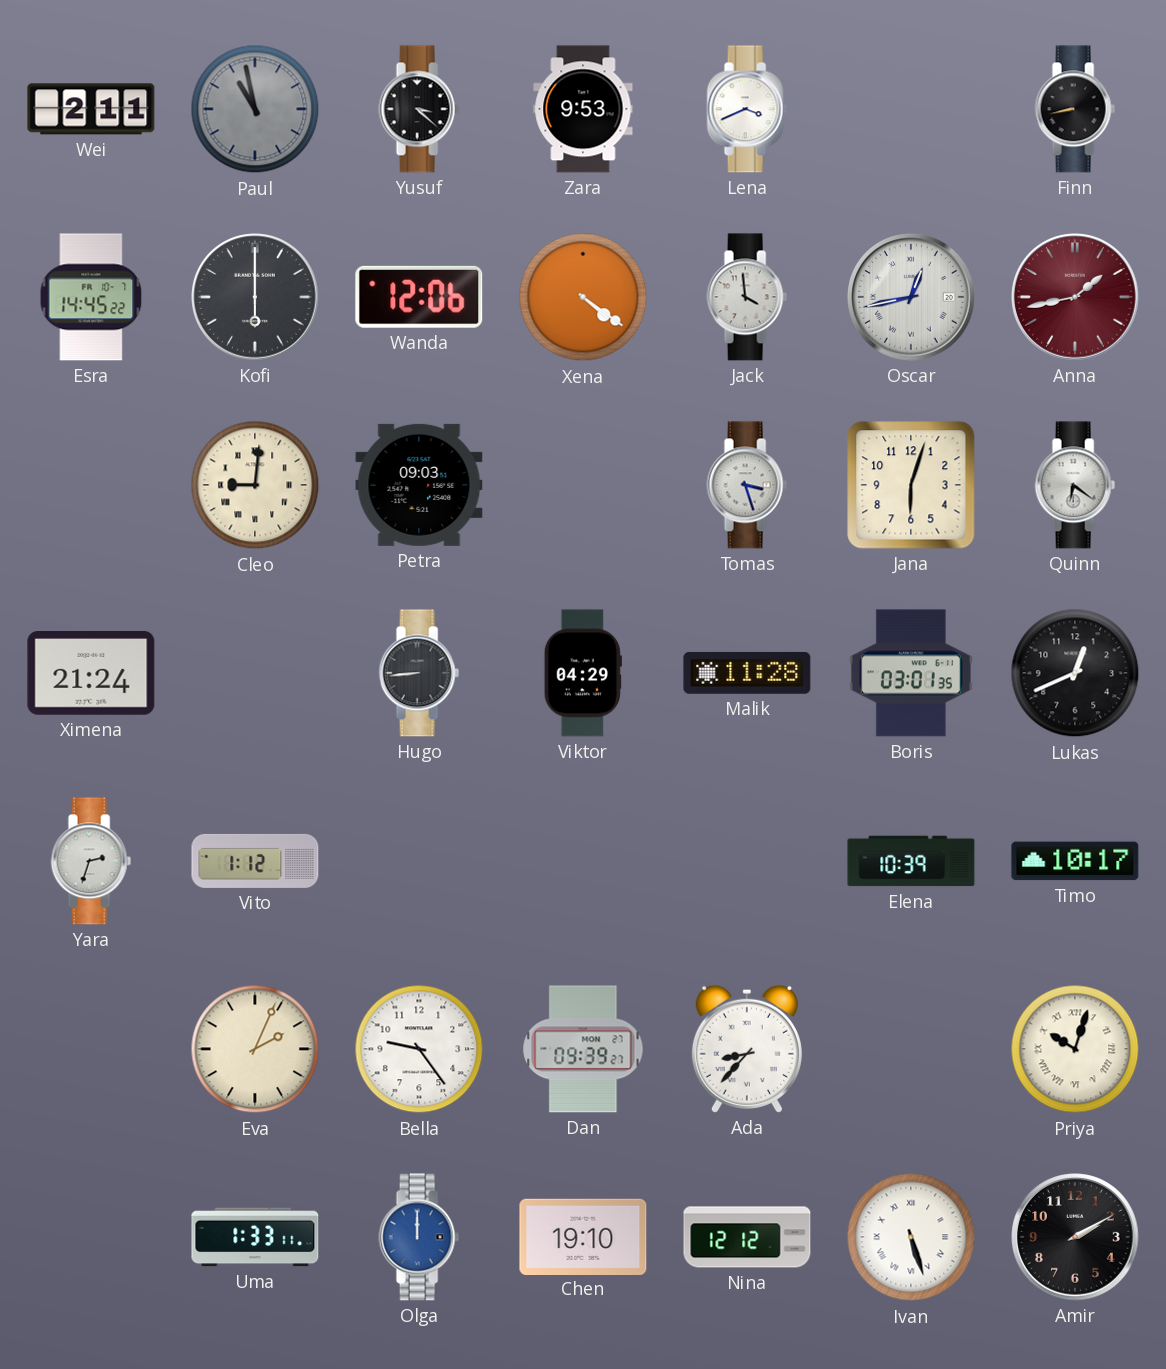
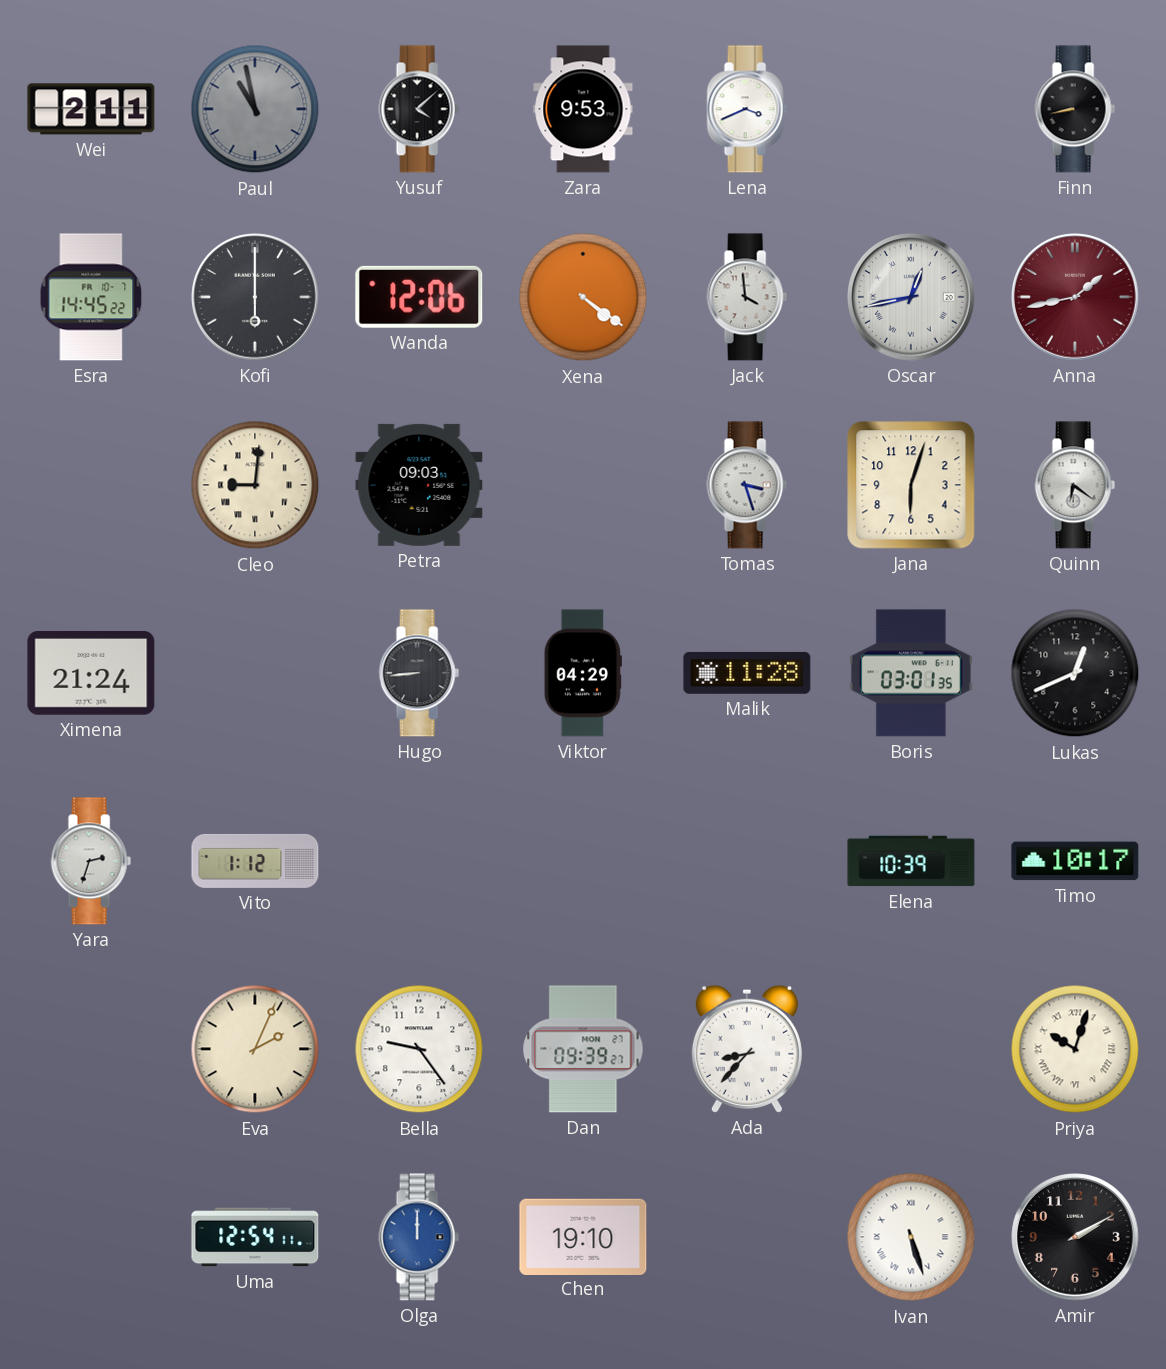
Yusuf: 3:22 -> 4:08 (419, 109)
Uma: 1:33 -> 12:54 (255, 1237)
Nina: 12:12 -> none (747, 1237)
